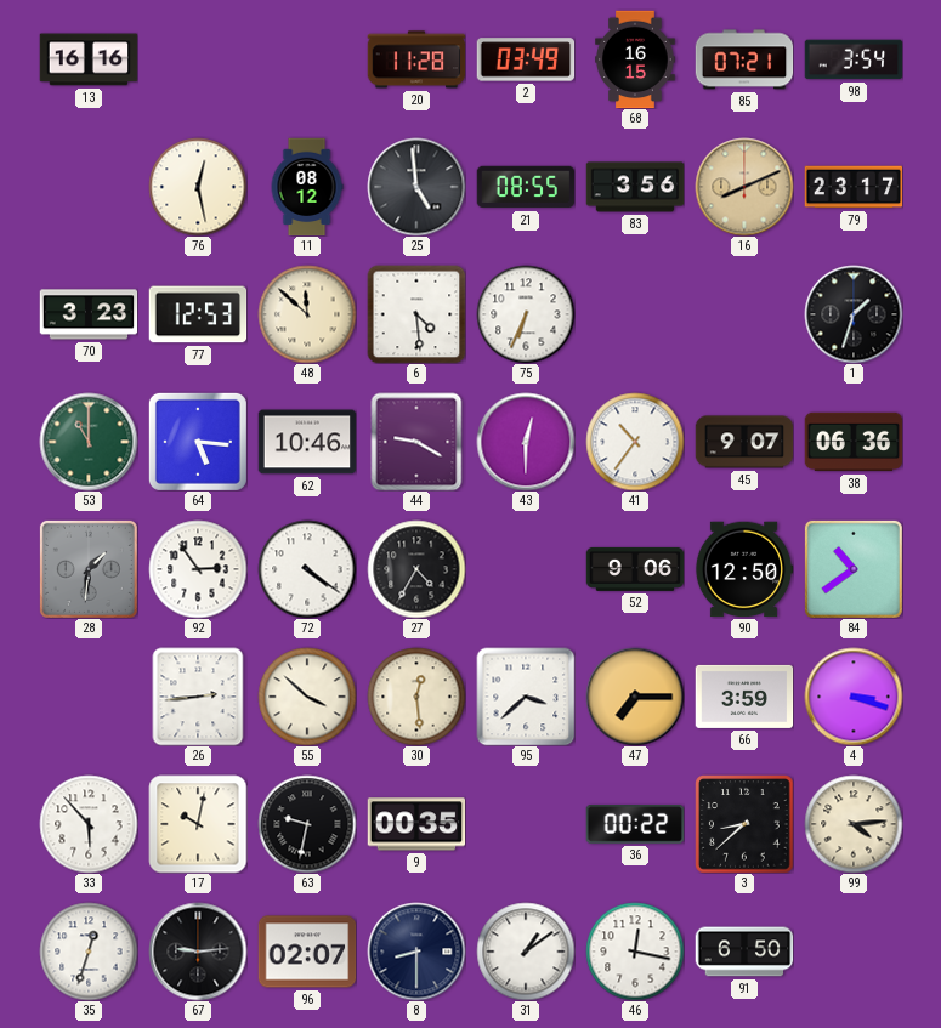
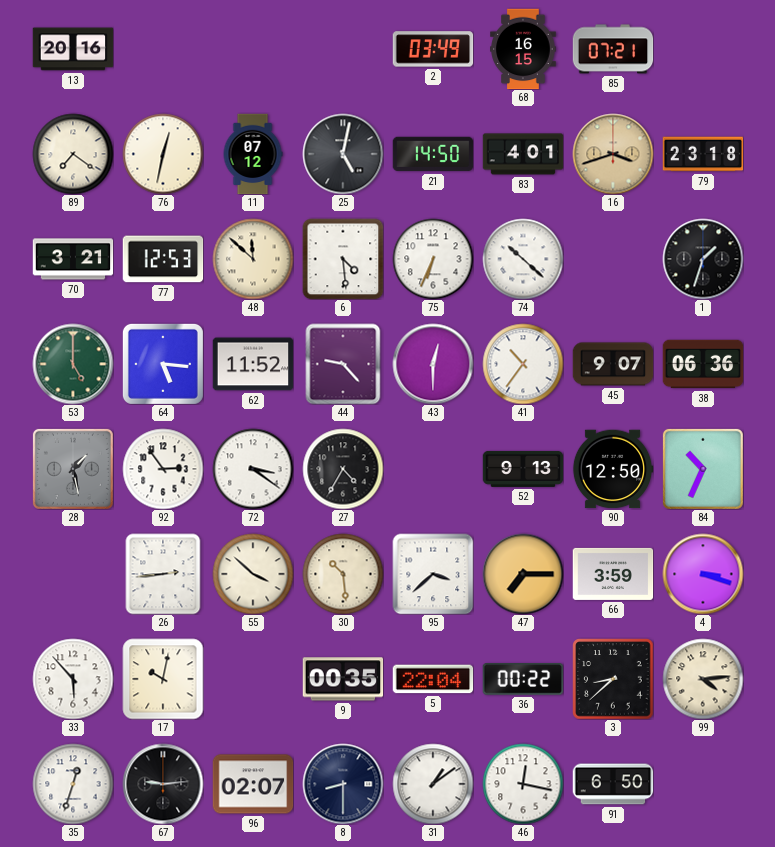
13: 16:16 -> 20:16 (73, 49)
20: 11:28 -> none (416, 59)
98: 3:54 -> none (854, 59)
89: none -> 7:21 (73, 154)
76: 12:28 -> 12:32 (163, 154)
11: 08:12 -> 07:12 (253, 154)
25: 4:59 -> 5:02 (343, 154)
21: 08:55 -> 14:50 (433, 154)
83: 3:56 -> 4:01 (523, 154)
16: 8:11 -> 3:42 (613, 154)
79: 23:17 -> 23:18 (703, 154)
70: 3:23 -> 3:21 (73, 259)
74: none -> 10:22 (523, 259)
53: 11:00 -> 5:00 (73, 364)
62: 10:46 -> 11:52 (253, 364)
44: 9:20 -> 9:23 (343, 364)
28: 1:31 -> 1:28 (73, 469)
72: 4:21 -> 3:21 (253, 469)
52: 9:06 -> 9:13 (523, 469)
84: 10:39 -> 10:34 (703, 469)
30: 12:29 -> 10:29 (343, 574)
63: 9:32 -> none (307, 824)
5: none -> 22:04 (433, 679)
